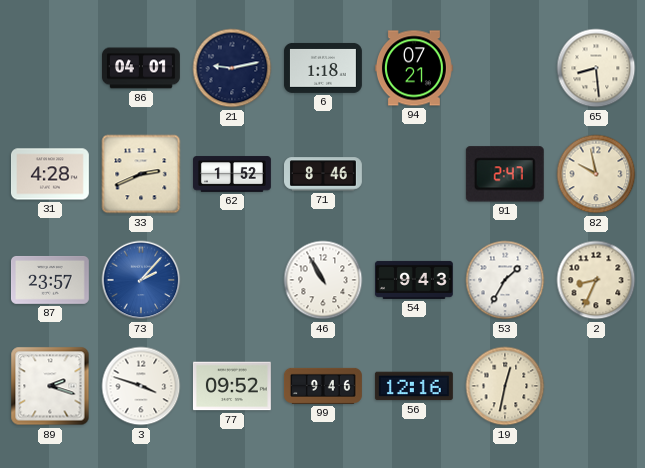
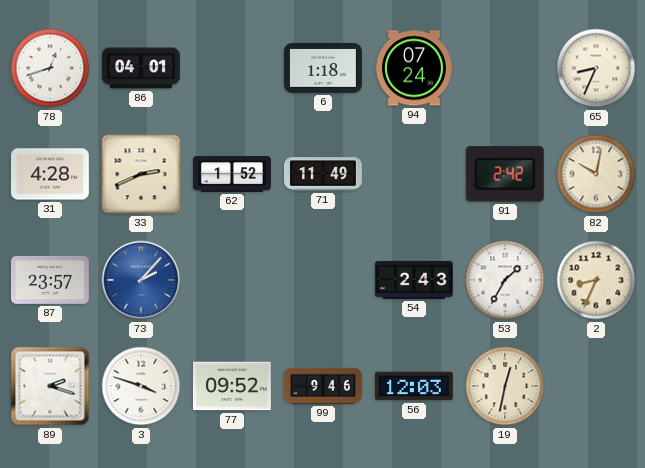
78: none -> 12:42 (50, 68)
21: 9:13 -> none (232, 68)
94: 07:21 -> 07:24 (414, 68)
65: 8:29 -> 8:34 (596, 68)
71: 8:46 -> 11:49 (324, 174)
91: 2:47 -> 2:42 (505, 174)
82: 9:58 -> 10:02 (596, 174)
46: 10:55 -> none (323, 280)
54: 9:43 -> 2:43 (414, 280)
56: 12:16 -> 12:03 (414, 386)
